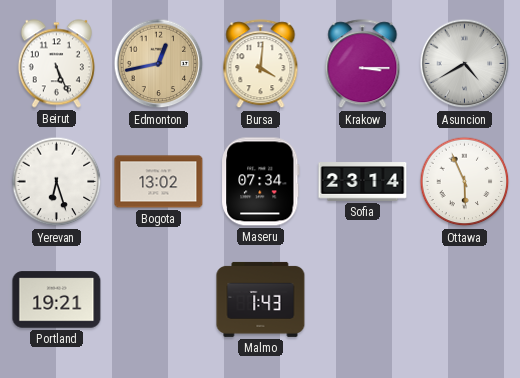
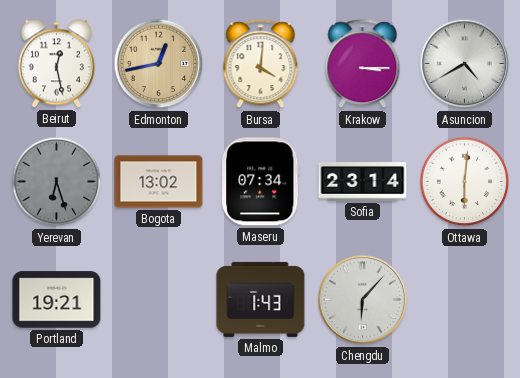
Beirut: 5:26 -> 12:28 (56, 64)
Yerevan dial: white -> grey (57, 182)
Ottawa: 5:56 -> 6:01 (465, 182)
Chengdu: none -> 6:07 (363, 300)
